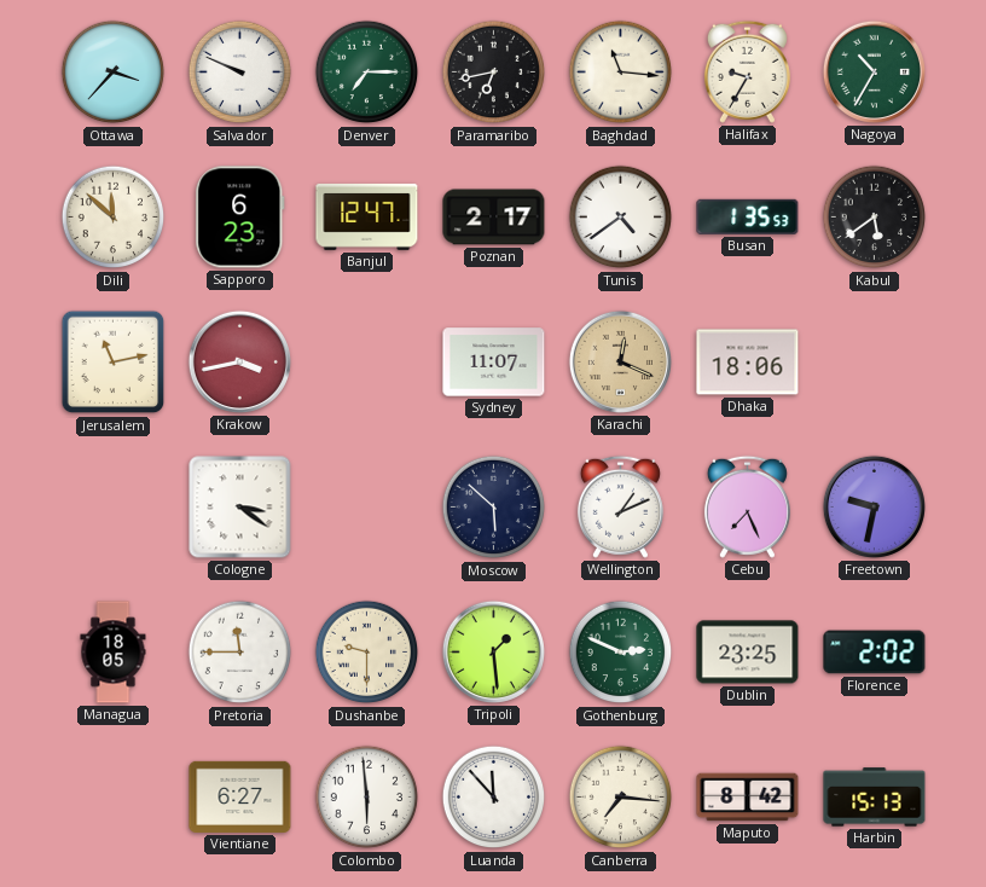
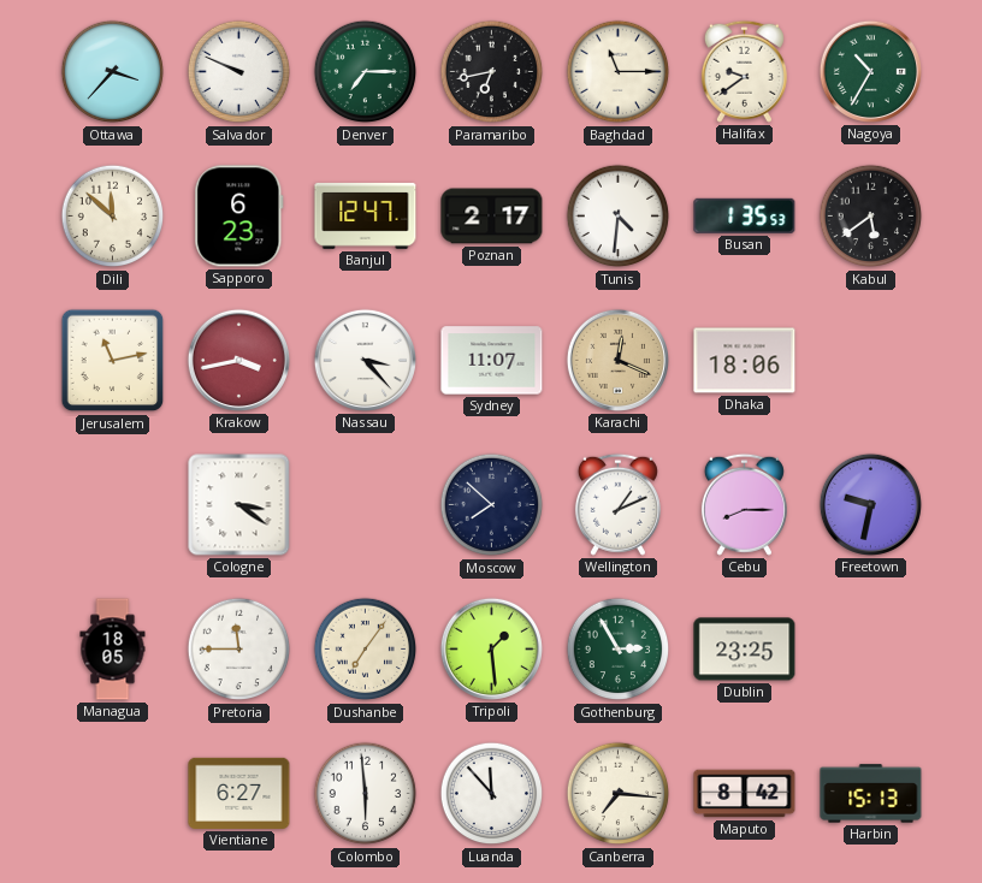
Baghdad: 11:16 -> 11:15 (619, 72)
Halifax: 9:35 -> 9:39 (744, 71)
Tunis: 4:39 -> 4:31 (619, 217)
Nassau: none -> 3:23 (365, 360)
Moscow: 5:52 -> 7:52 (492, 505)
Cebu: 7:26 -> 8:15 (744, 504)
Dushanbe: 9:30 -> 7:06 (366, 650)
Gothenburg: 2:49 -> 2:55 (619, 650)
Florence: 2:02 -> none (875, 653)
